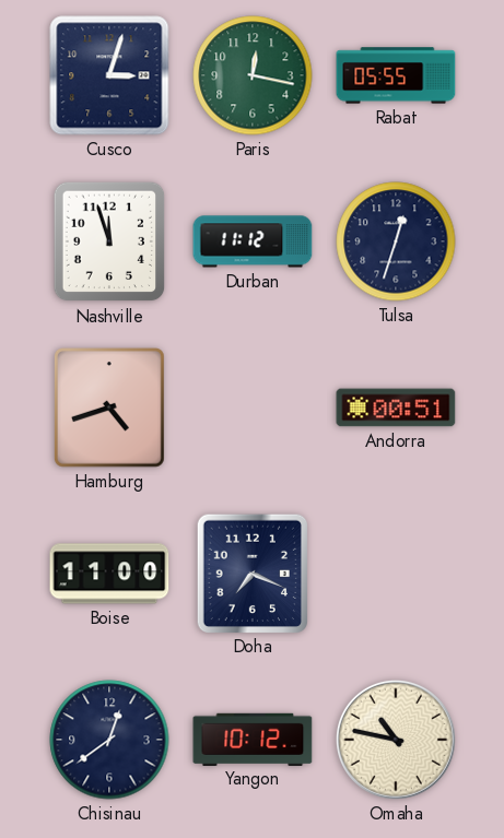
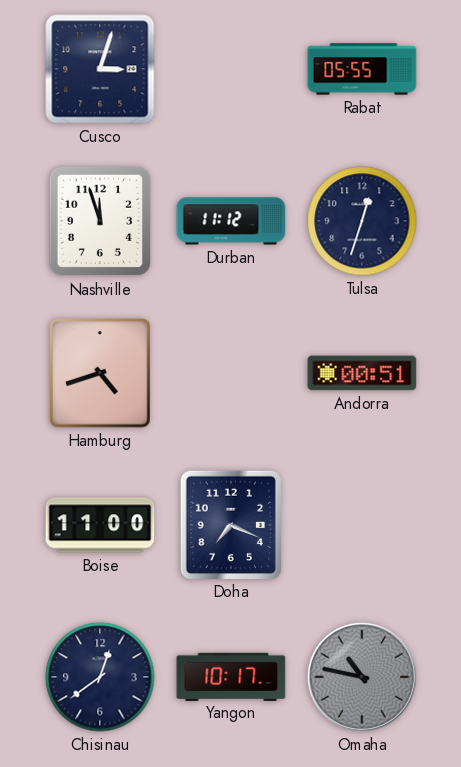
Paris: 12:17 -> none (253, 75)
Yangon: 10:12 -> 10:17 (231, 676)
Omaha dial: cream -> grey (362, 677)
